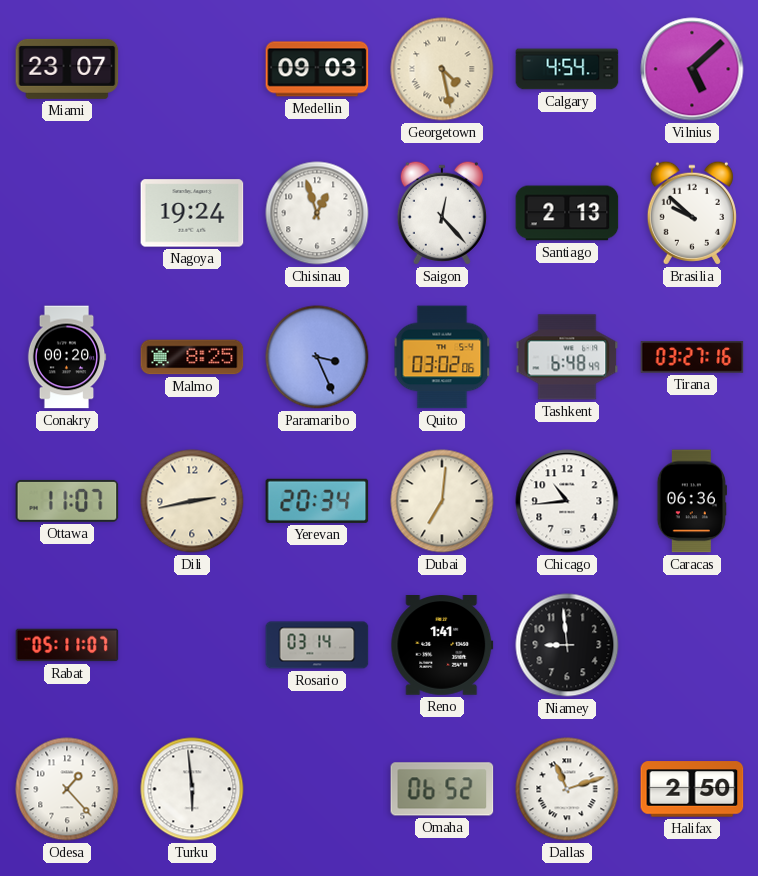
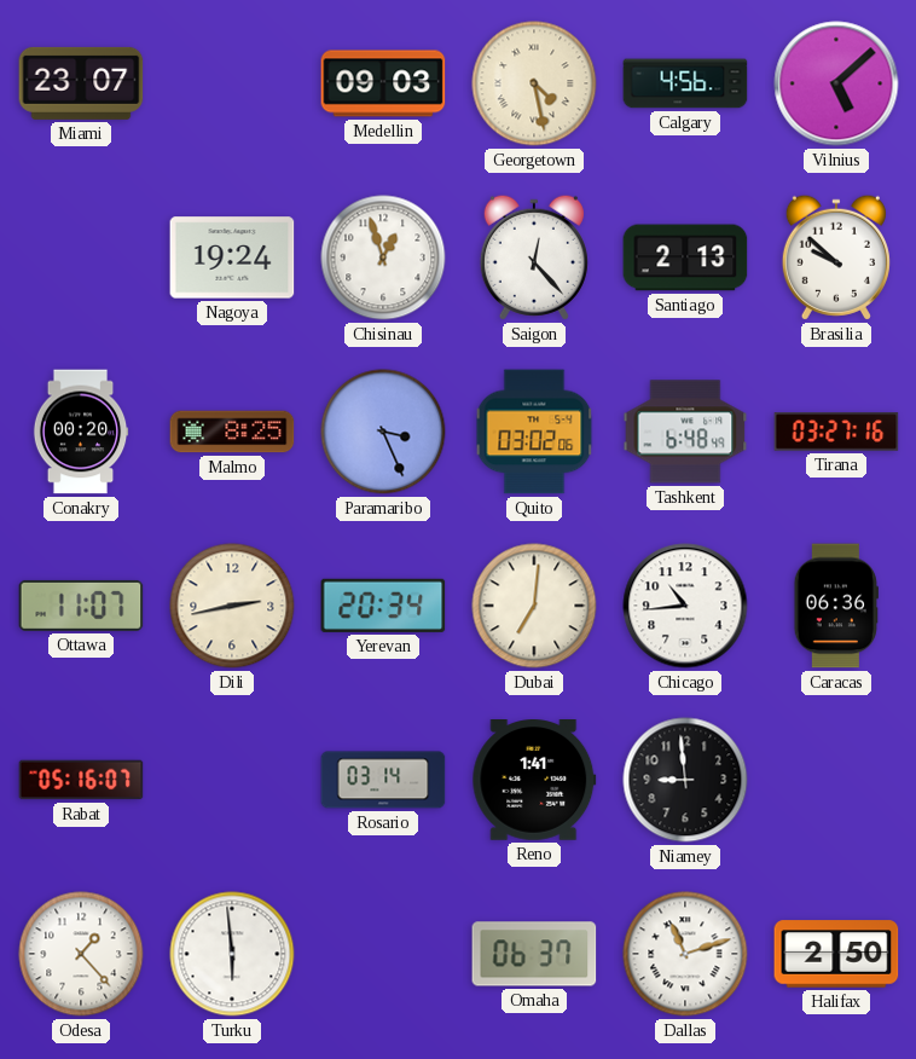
Calgary: 4:54 -> 4:56 (685, 83)
Rabat: 05:11 -> 05:16 (81, 780)
Omaha: 06:52 -> 06:37 (534, 954)
